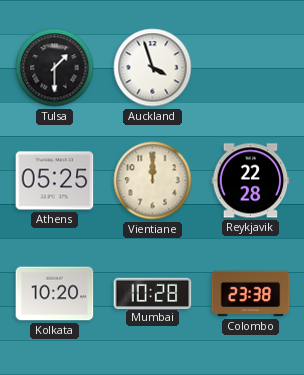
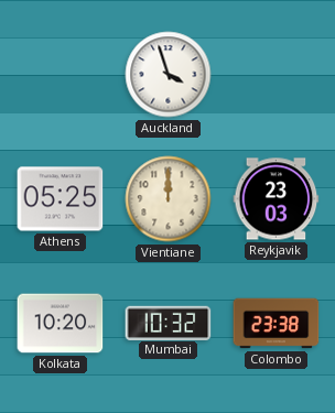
Tulsa: 1:30 -> none (55, 68)
Reykjavik: 22:28 -> 23:03 (277, 199)
Mumbai: 10:28 -> 10:32 (169, 323)
